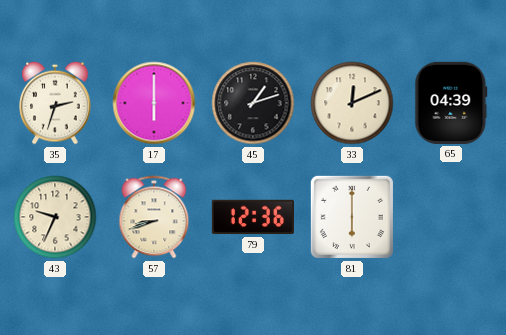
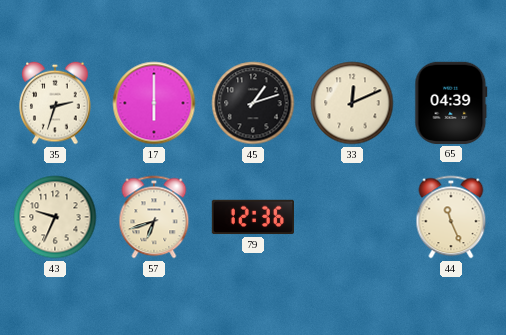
57: 8:42 -> 6:42 (154, 217)
81: 6:00 -> none (352, 217)
44: none -> 11:26 (451, 217)
